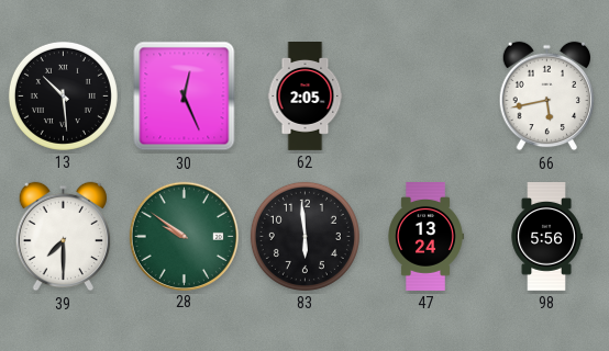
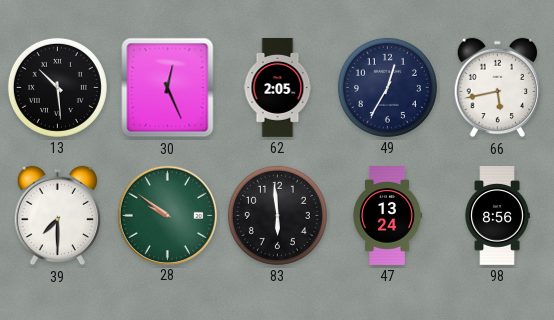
49: none -> 12:35 (387, 87)
98: 5:56 -> 8:56 (497, 216)
